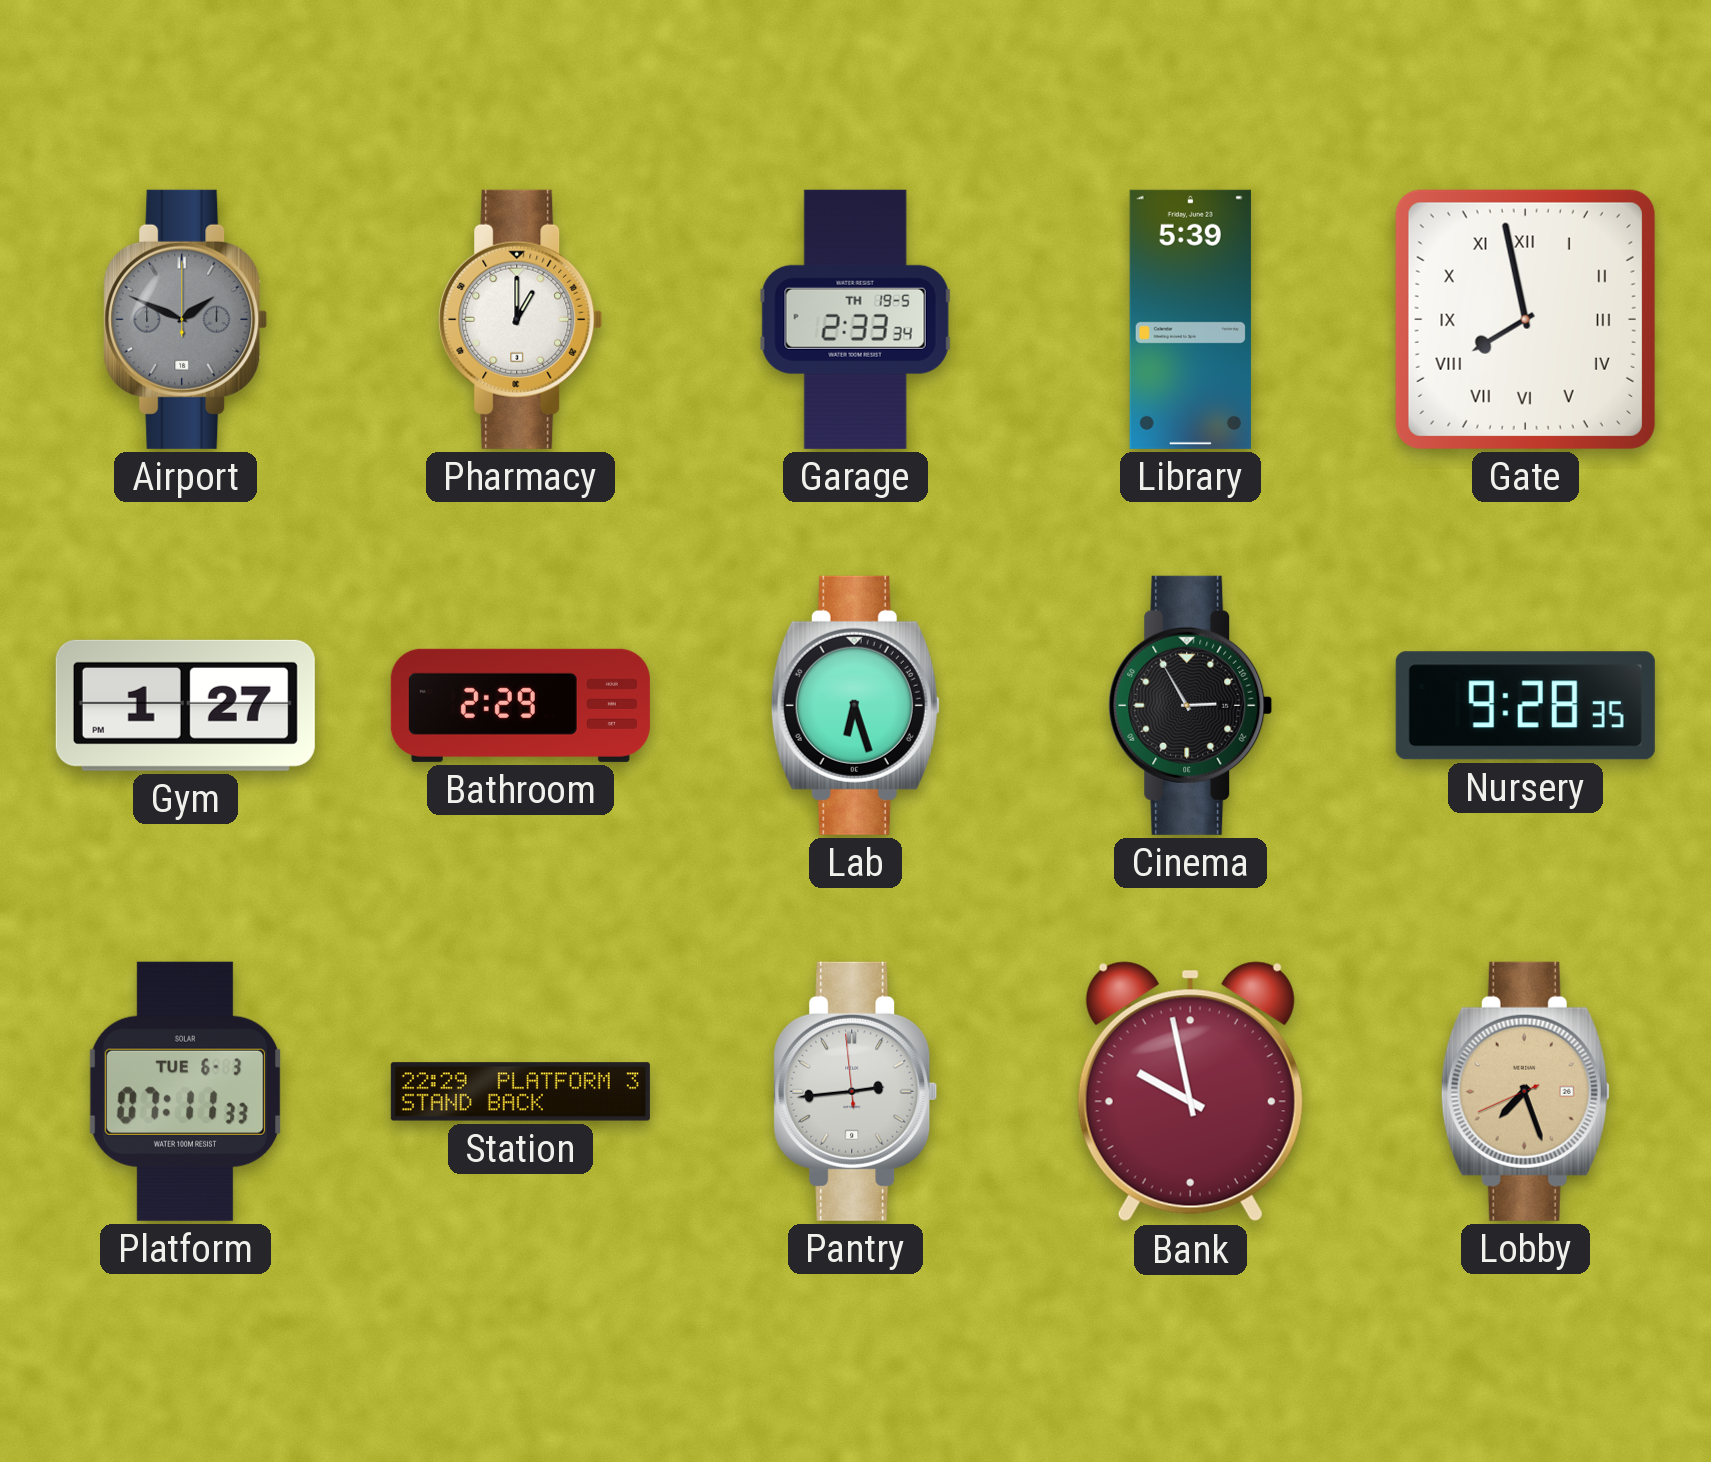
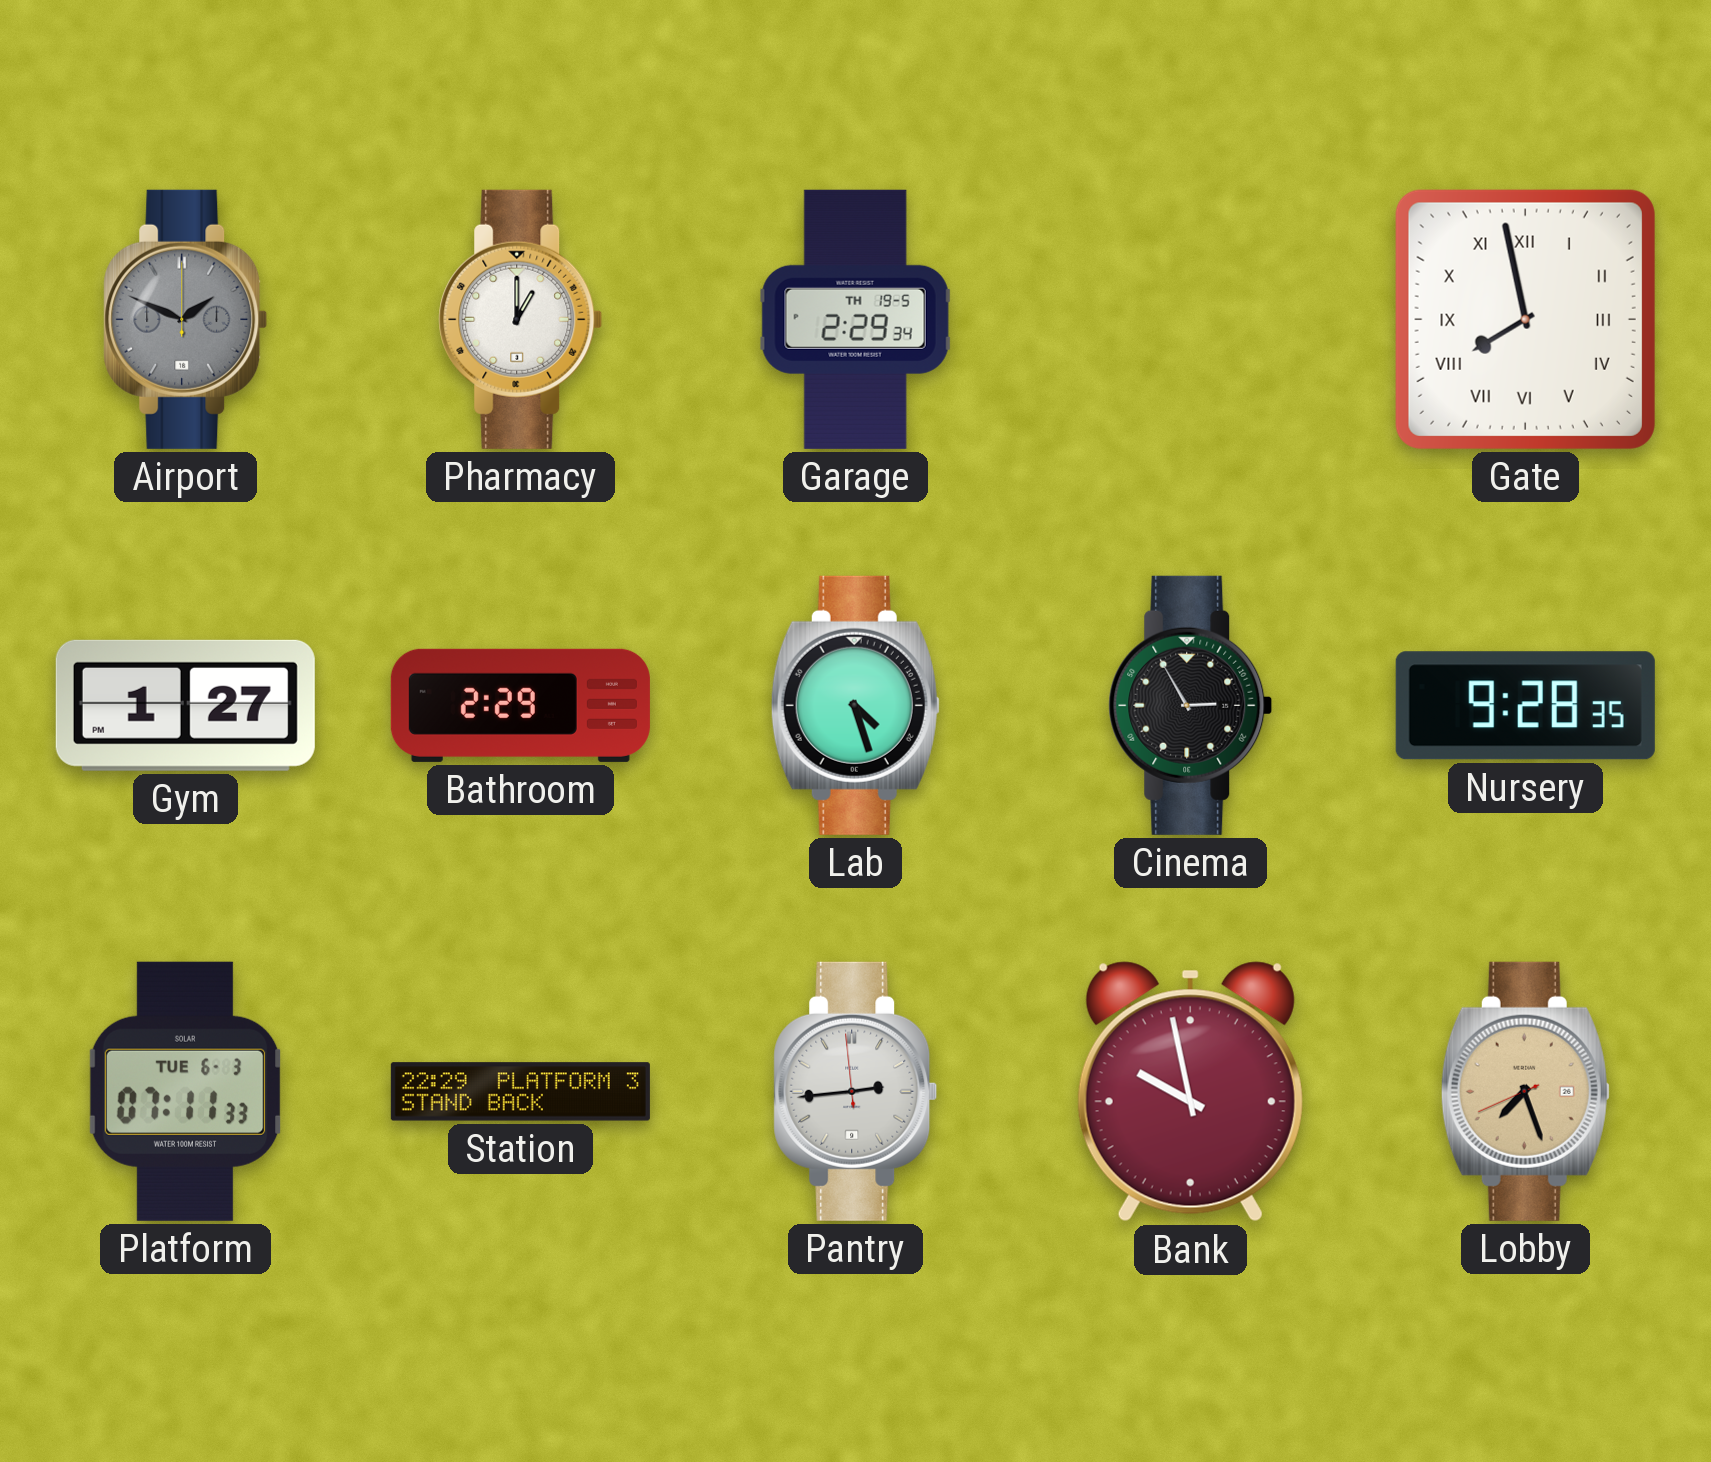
Garage: 2:33 -> 2:29 (855, 319)
Library: 5:39 -> none (1190, 319)
Lab: 6:27 -> 4:27 (855, 705)
